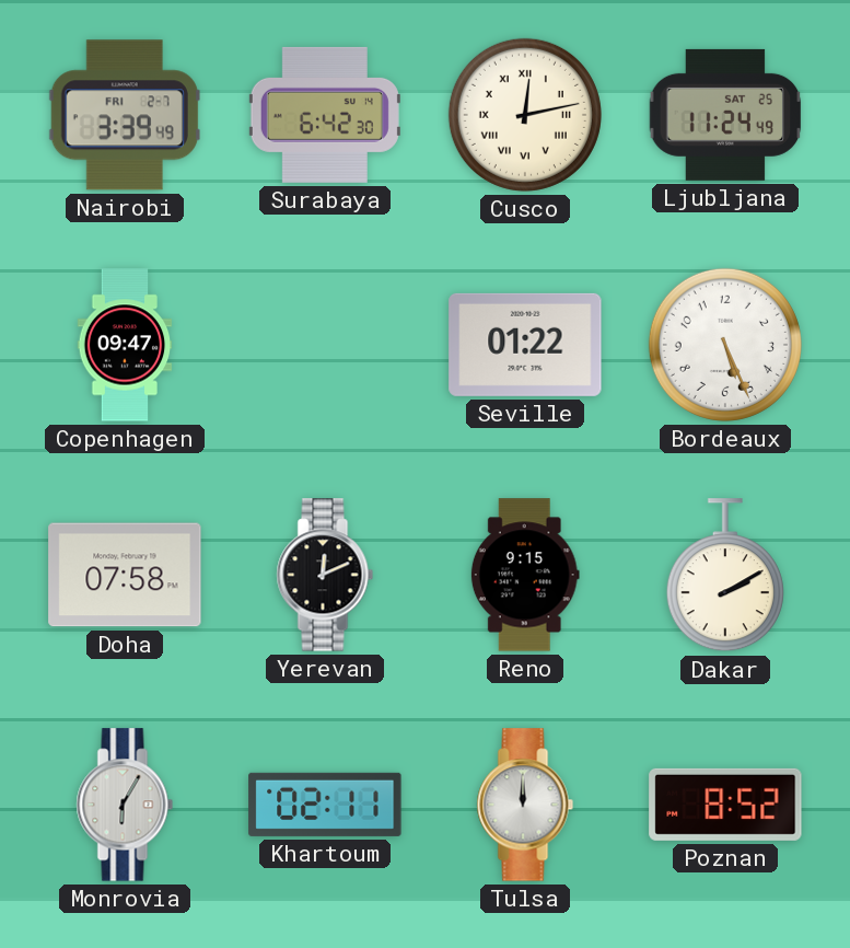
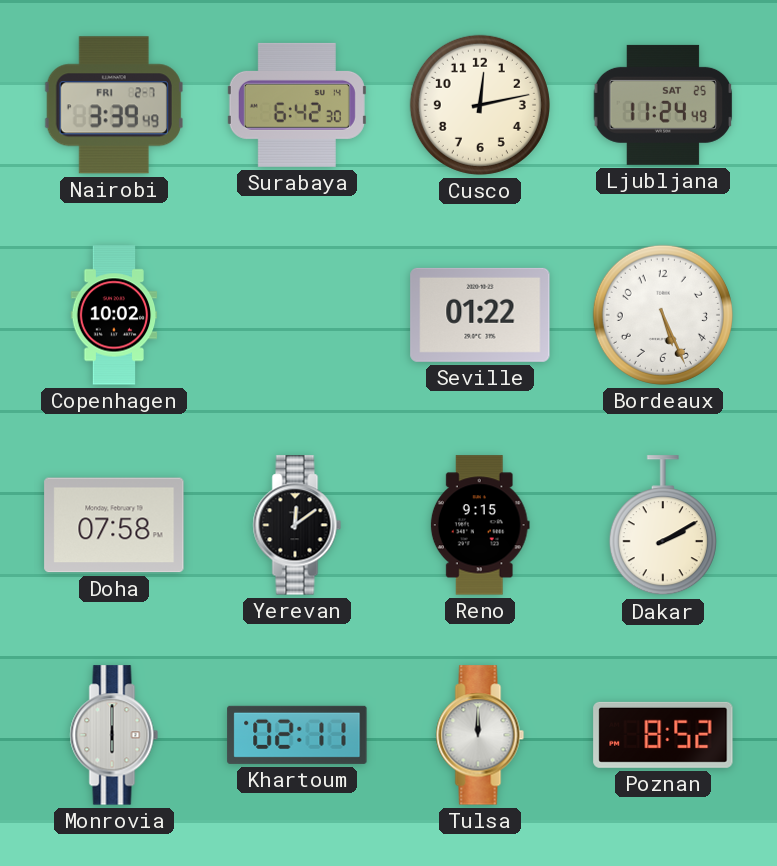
Cusco numerals: Roman -> Arabic (480, 105)
Copenhagen: 09:47 -> 10:02 (114, 315)
Yerevan: 12:11 -> 12:09 (297, 525)
Monrovia: 6:05 -> 6:00 (114, 735)
